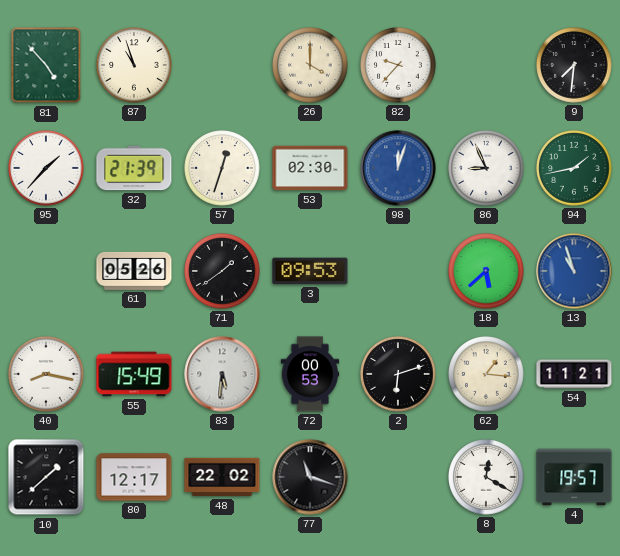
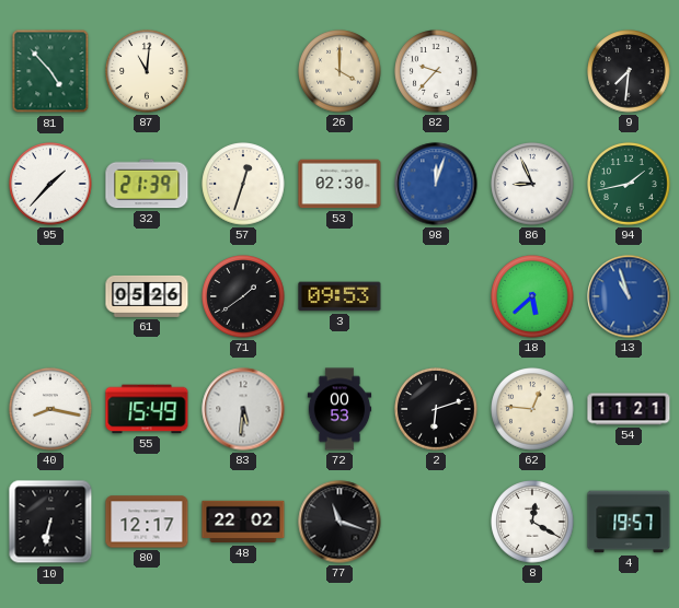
87: 10:57 -> 11:01 (147, 71)
62: 1:16 -> 12:46 (532, 409)
10: 1:38 -> 6:32 (50, 522)
